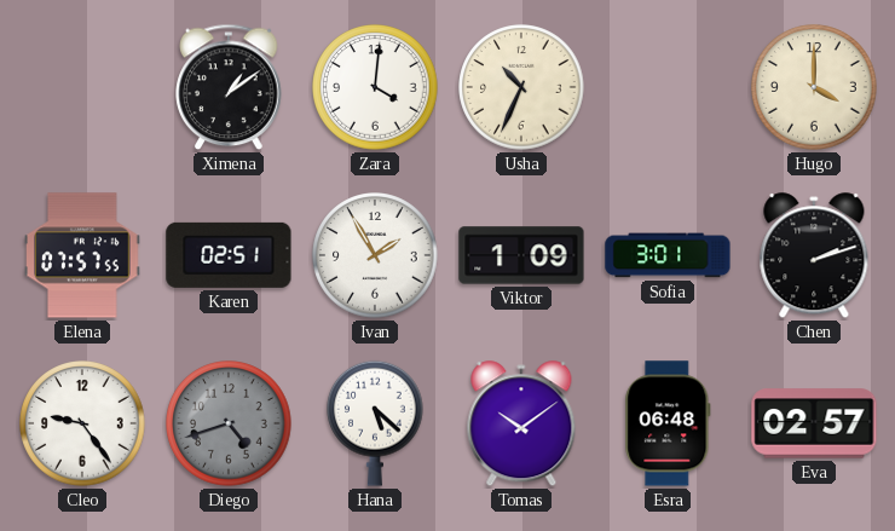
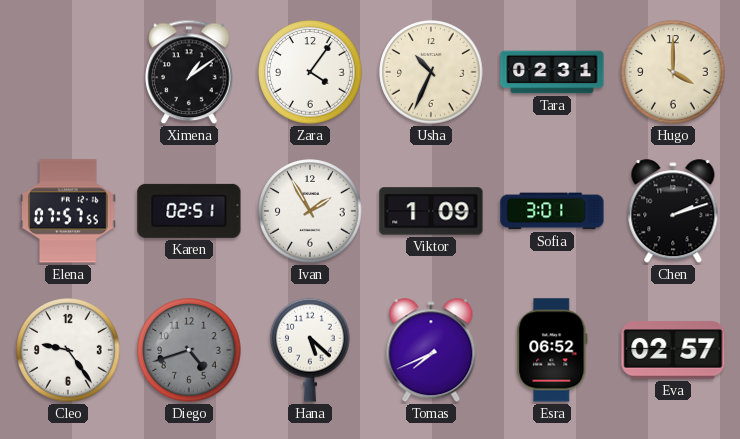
Zara: 4:01 -> 4:06 (310, 72)
Tara: none -> 02:31 (552, 72)
Tomas: 10:09 -> 7:41 (431, 351)
Esra: 06:48 -> 06:52 (552, 350)
